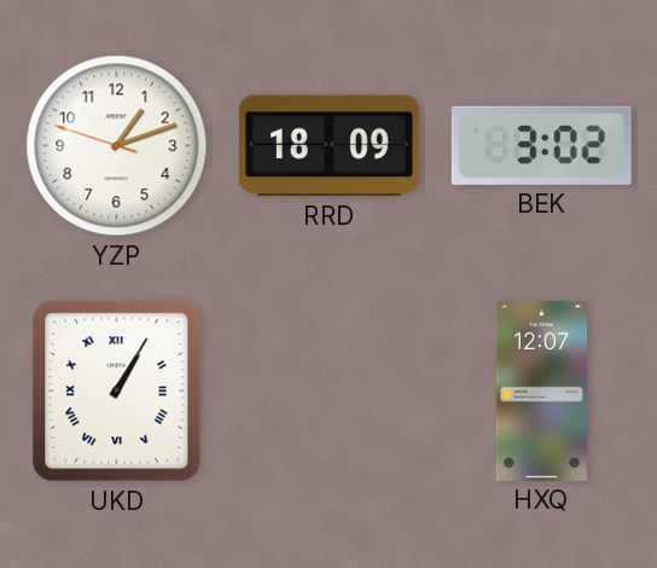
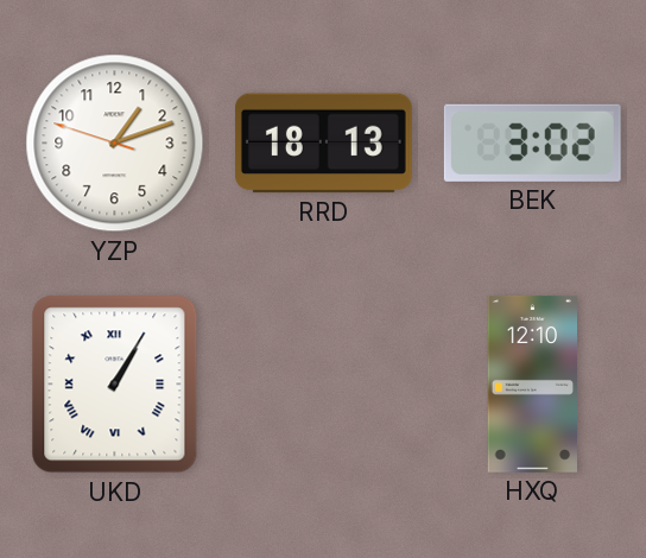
RRD: 18:09 -> 18:13 (323, 144)
HXQ: 12:07 -> 12:10 (533, 383)
